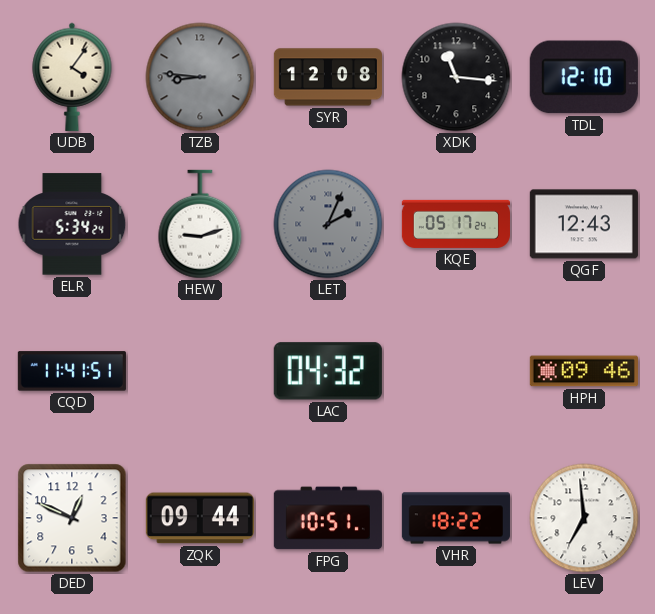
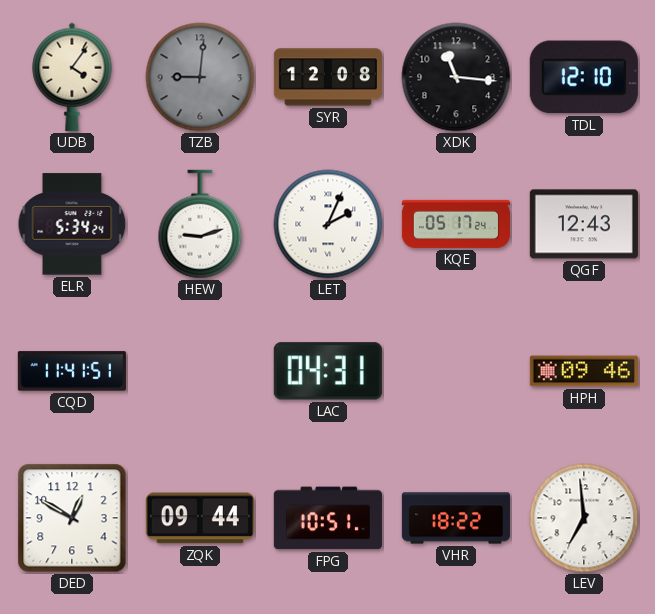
TZB: 8:46 -> 9:01 (200, 77)
LET dial: grey -> white (328, 224)
LAC: 04:32 -> 04:31 (328, 371)
DED: 12:49 -> 12:50 (72, 518)
